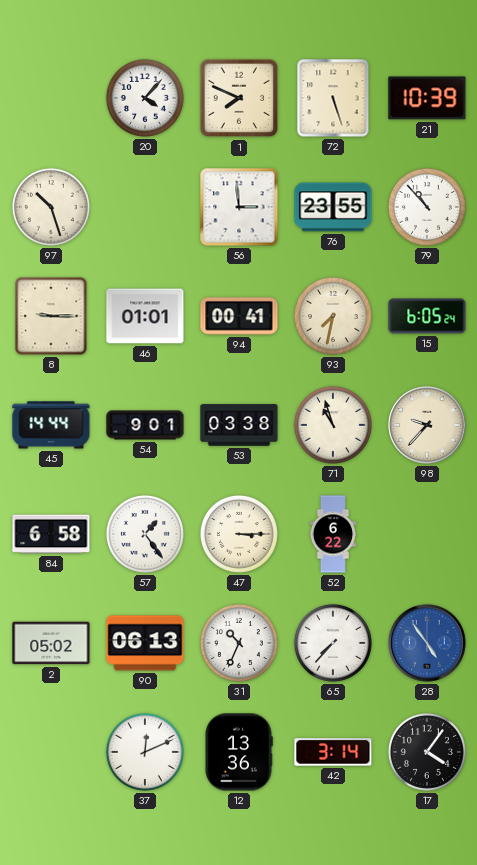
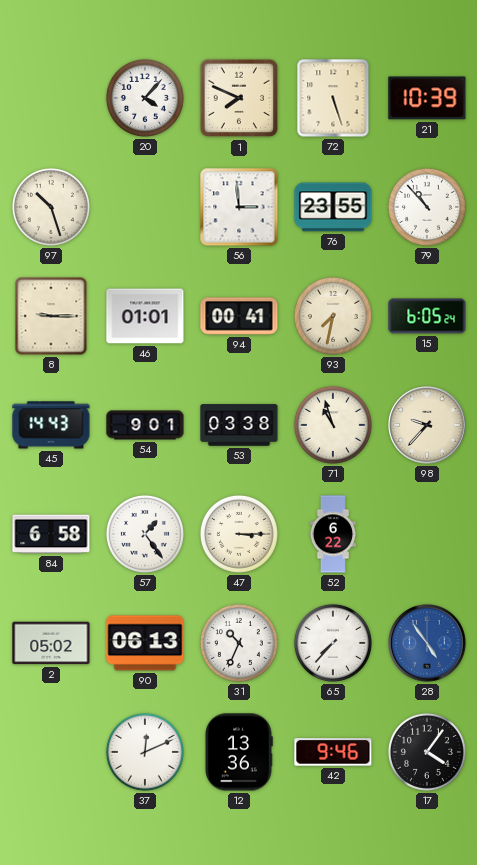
45: 14:44 -> 14:43 (51, 425)
42: 3:14 -> 9:46 (333, 752)
